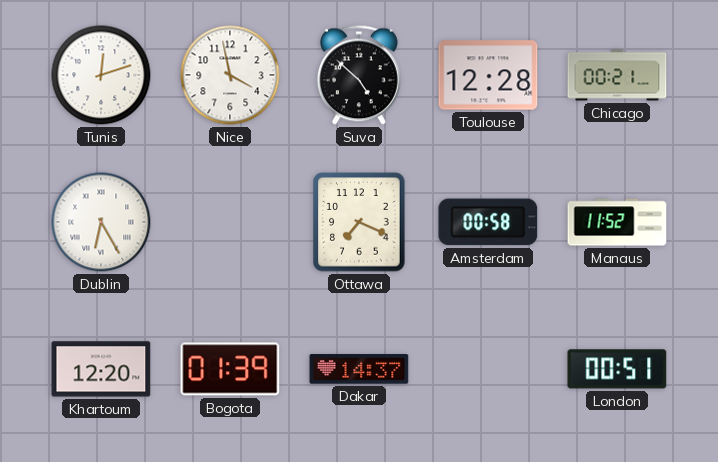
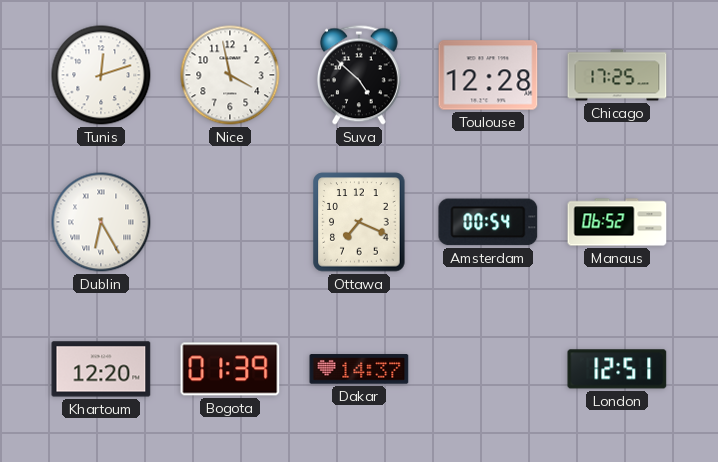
Chicago: 00:21 -> 17:25 (617, 75)
Amsterdam: 00:58 -> 00:54 (488, 222)
Manaus: 11:52 -> 06:52 (617, 222)
London: 00:51 -> 12:51 (617, 369)
